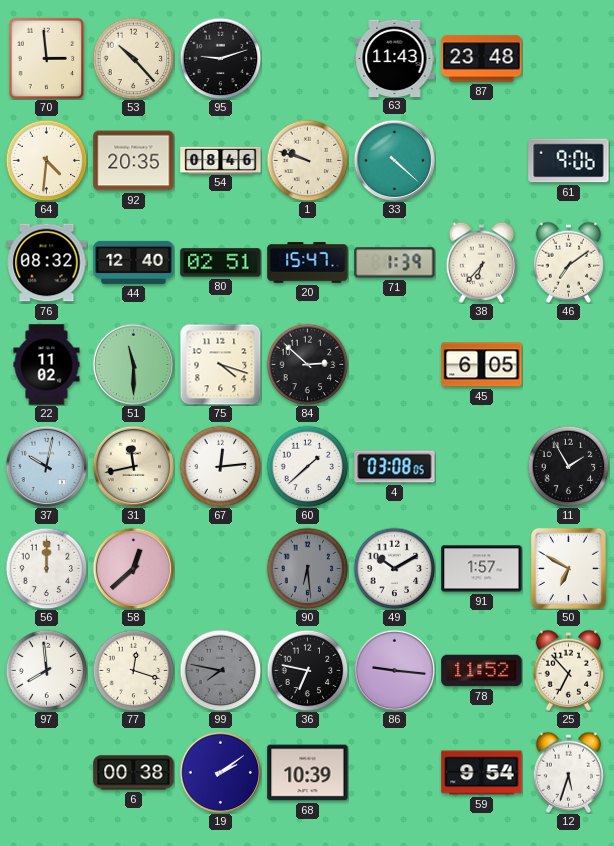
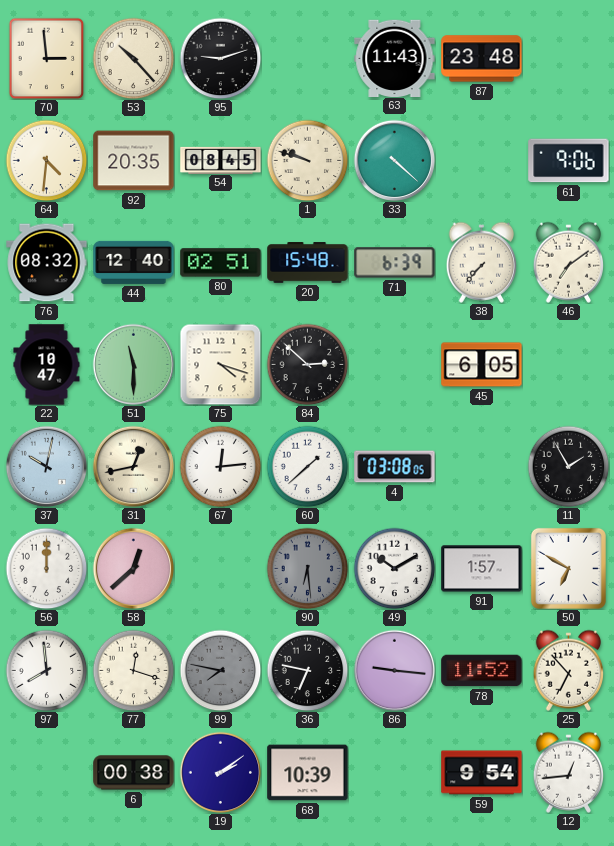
54: 08:46 -> 08:45 (221, 160)
20: 15:47 -> 15:48 (308, 263)
71: 1:39 -> 6:39 (395, 263)
38: 6:37 -> 7:37 (481, 262)
22: 11:02 -> 10:47 (47, 365)
31: 11:43 -> 12:43 (133, 466)
12: 5:33 -> 12:44 (568, 772)
